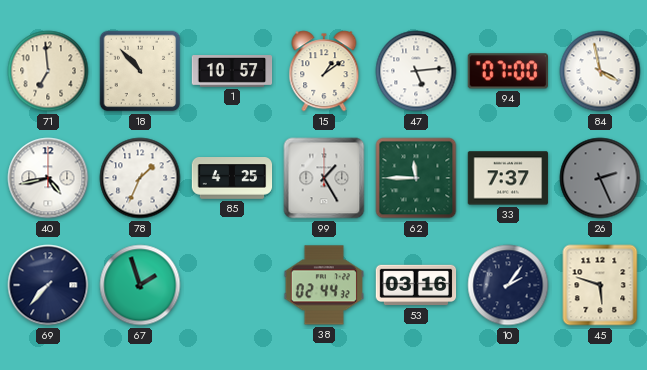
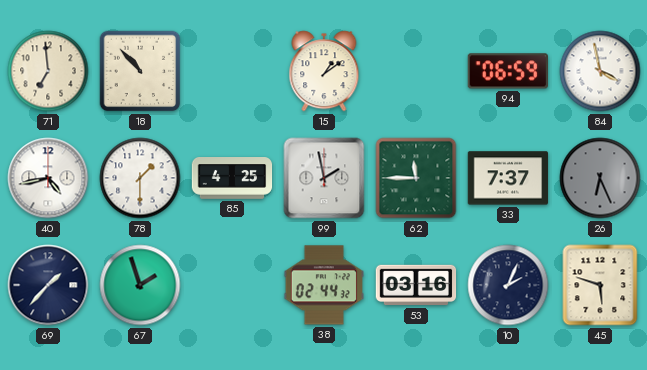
1: 10:57 -> none (232, 71)
47: 5:14 -> none (416, 71)
94: 07:00 -> 06:59 (507, 71)
78: 1:34 -> 1:30 (140, 178)
99: 1:25 -> 1:58 (324, 178)
26: 2:26 -> 6:26 (600, 178)
69: 7:37 -> 1:37 (48, 285)
10: 2:06 -> 2:04 (508, 285)
